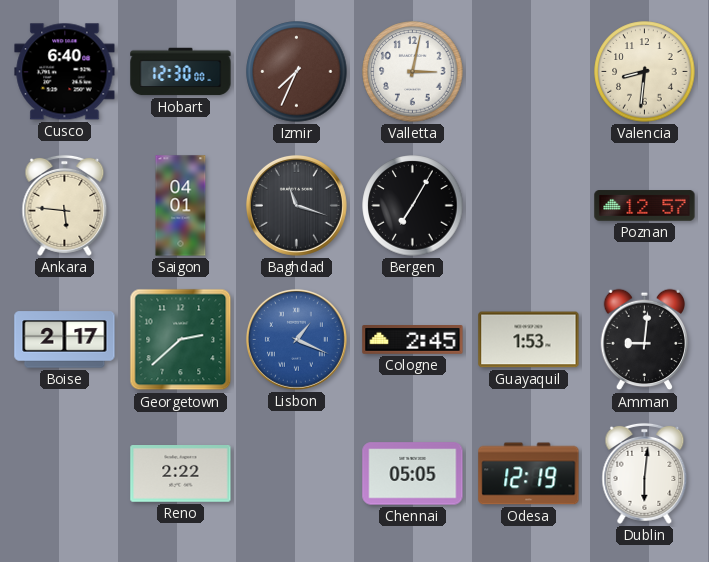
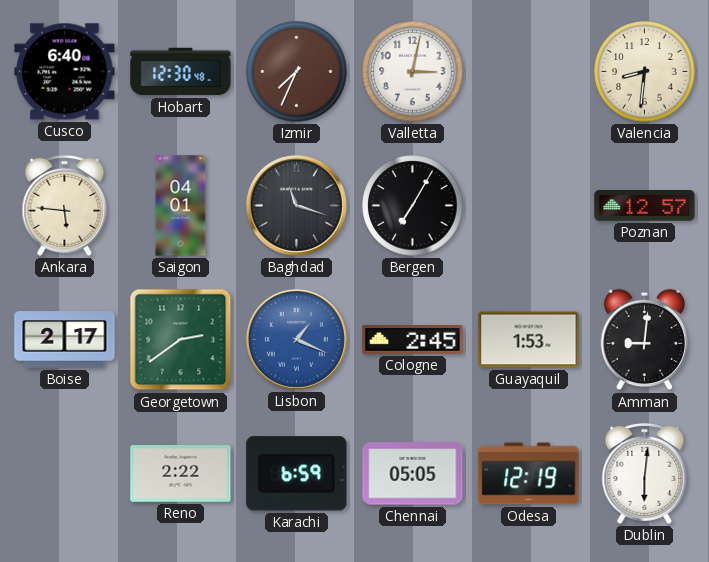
Hobart: 12:30:00 -> 12:30:48 (181, 72)
Georgetown: 2:38 -> 2:39 (181, 340)
Karachi: none -> 6:59 (297, 474)
